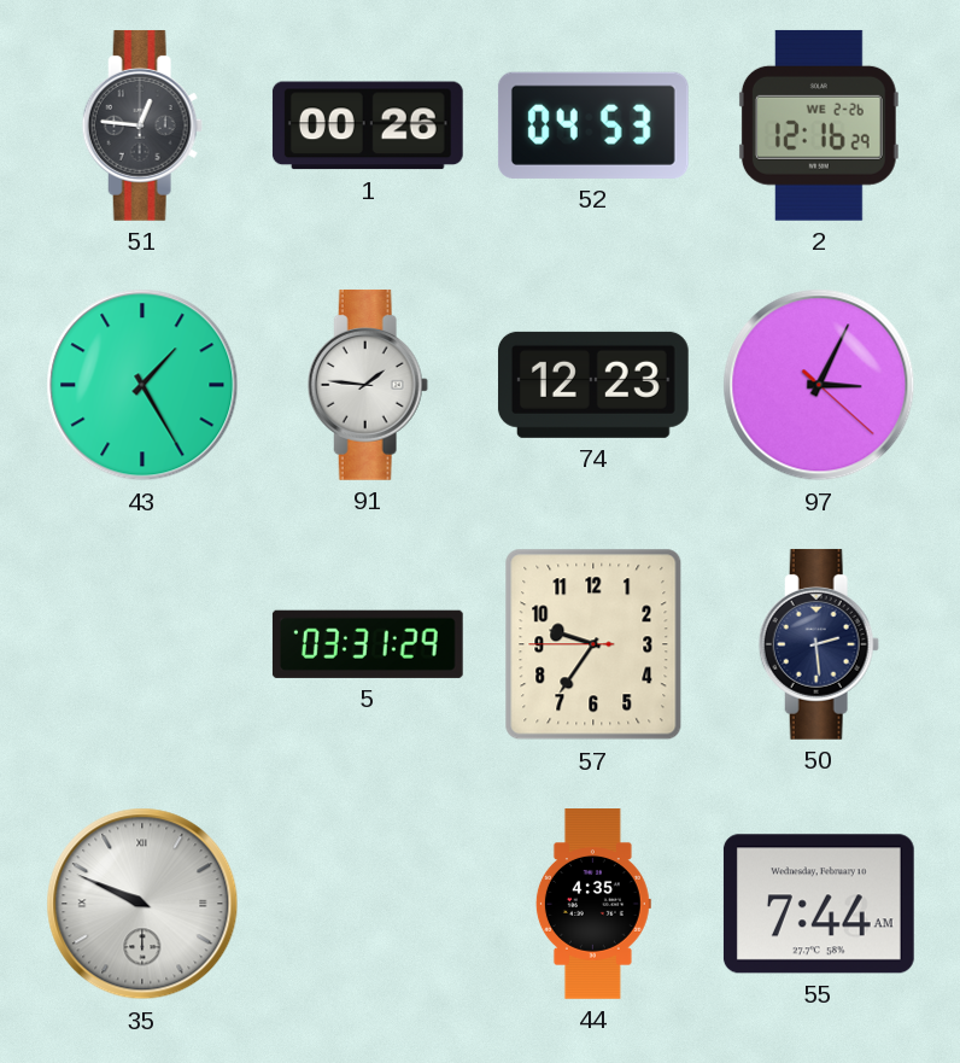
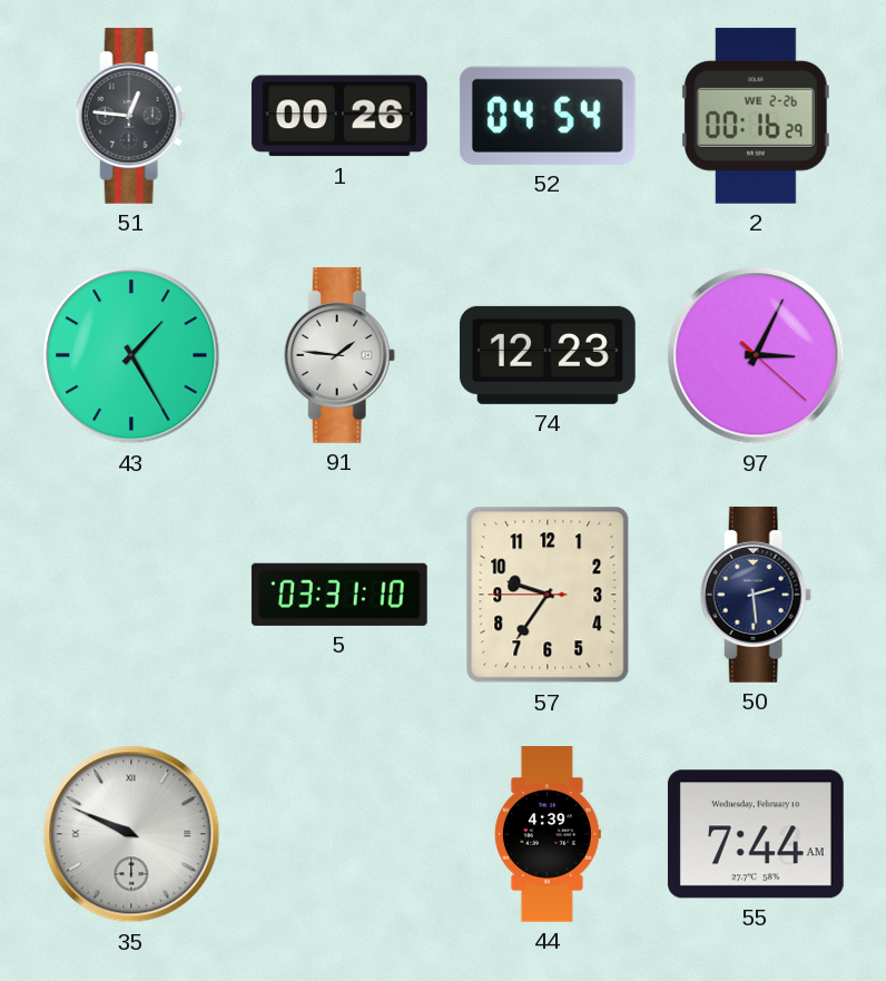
52: 04:53 -> 04:54 (548, 116)
2: 12:16 -> 00:16 (756, 116)
5: 03:31:29 -> 03:31:10 (339, 595)
44: 4:35 -> 4:39 (548, 834)
